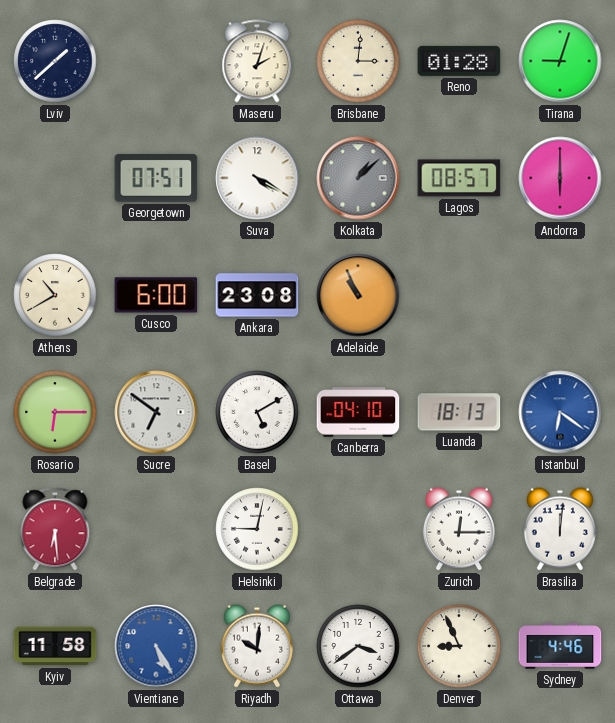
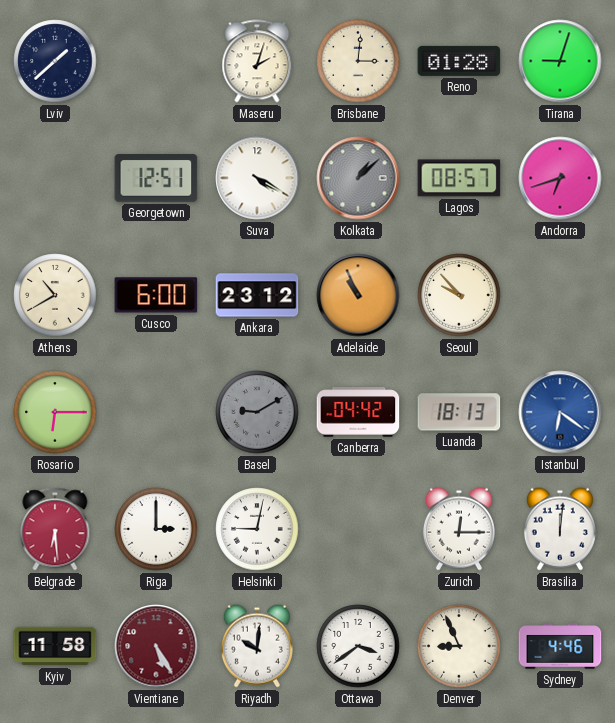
Georgetown: 07:51 -> 12:51 (156, 178)
Andorra: 6:00 -> 6:42 (560, 178)
Ankara: 23:08 -> 23:12 (257, 295)
Seoul: none -> 9:53 (459, 295)
Sucre: 6:51 -> none (156, 412)
Basel: 5:10 -> 9:10 (257, 412)
Basel dial: white -> grey (257, 412)
Canberra: 04:10 -> 04:42 (358, 412)
Riga: none -> 3:00 (156, 529)
Vientiane dial: blue -> burgundy (156, 646)
